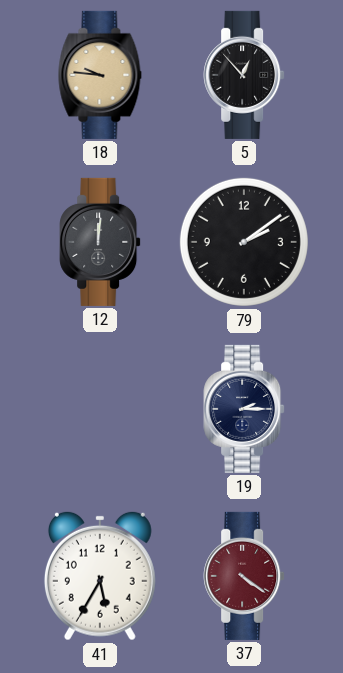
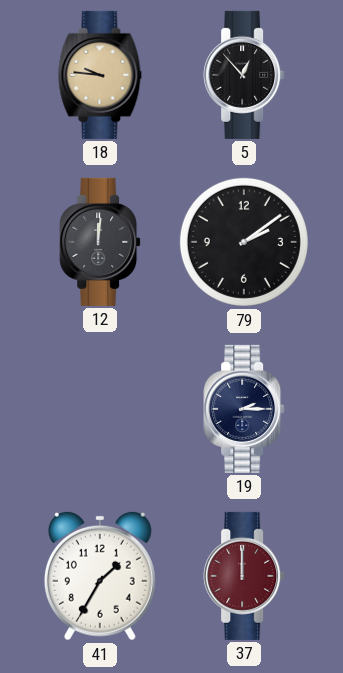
41: 5:35 -> 1:35 (100, 576)
37: 4:21 -> 12:00 (244, 576)
